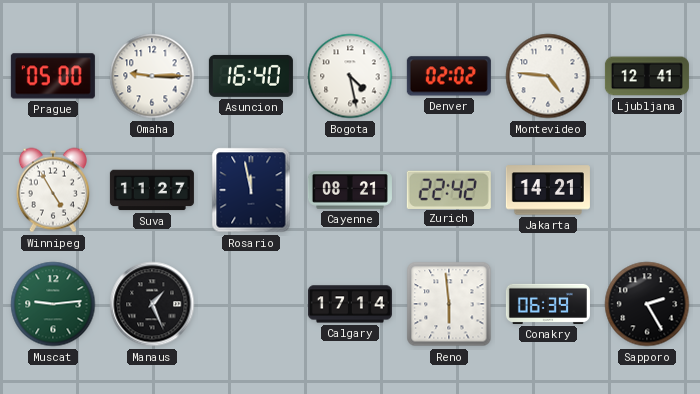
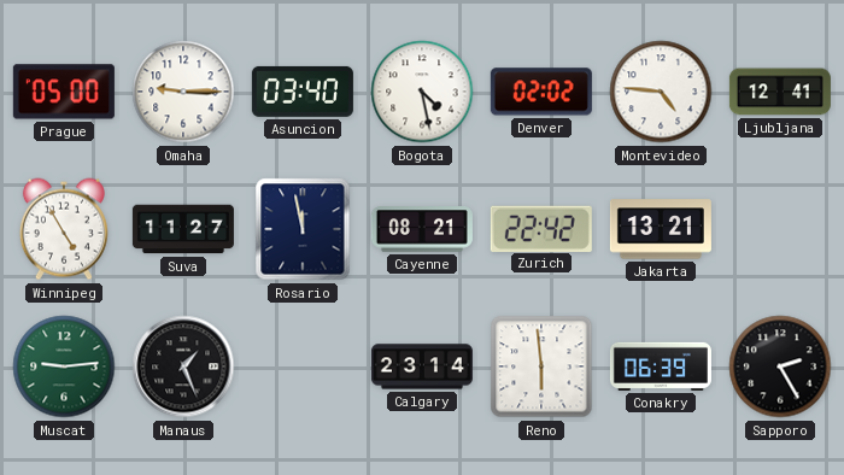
Asuncion: 16:40 -> 03:40 (303, 92)
Jakarta: 14:21 -> 13:21 (661, 229)
Calgary: 17:14 -> 23:14 (422, 366)
